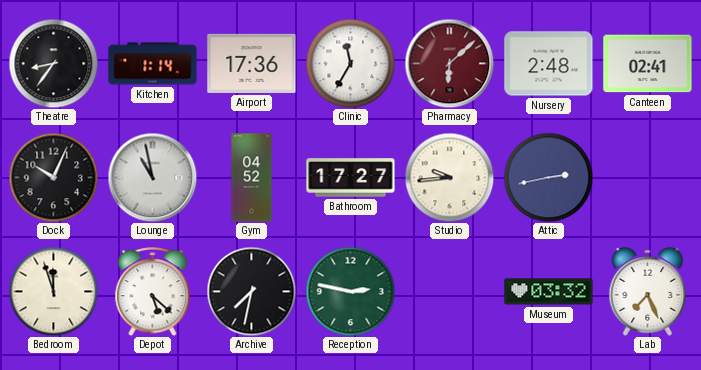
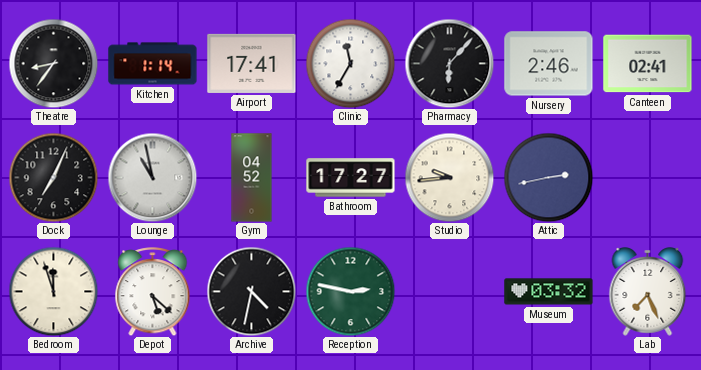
Airport: 17:36 -> 17:41 (252, 63)
Pharmacy: 6:08 -> 6:07 (449, 63)
Pharmacy dial: burgundy -> black (449, 63)
Nursery: 2:48 -> 2:46 (549, 64)
Dock: 10:04 -> 7:04 (53, 177)
Archive: 7:32 -> 4:32 (251, 291)
